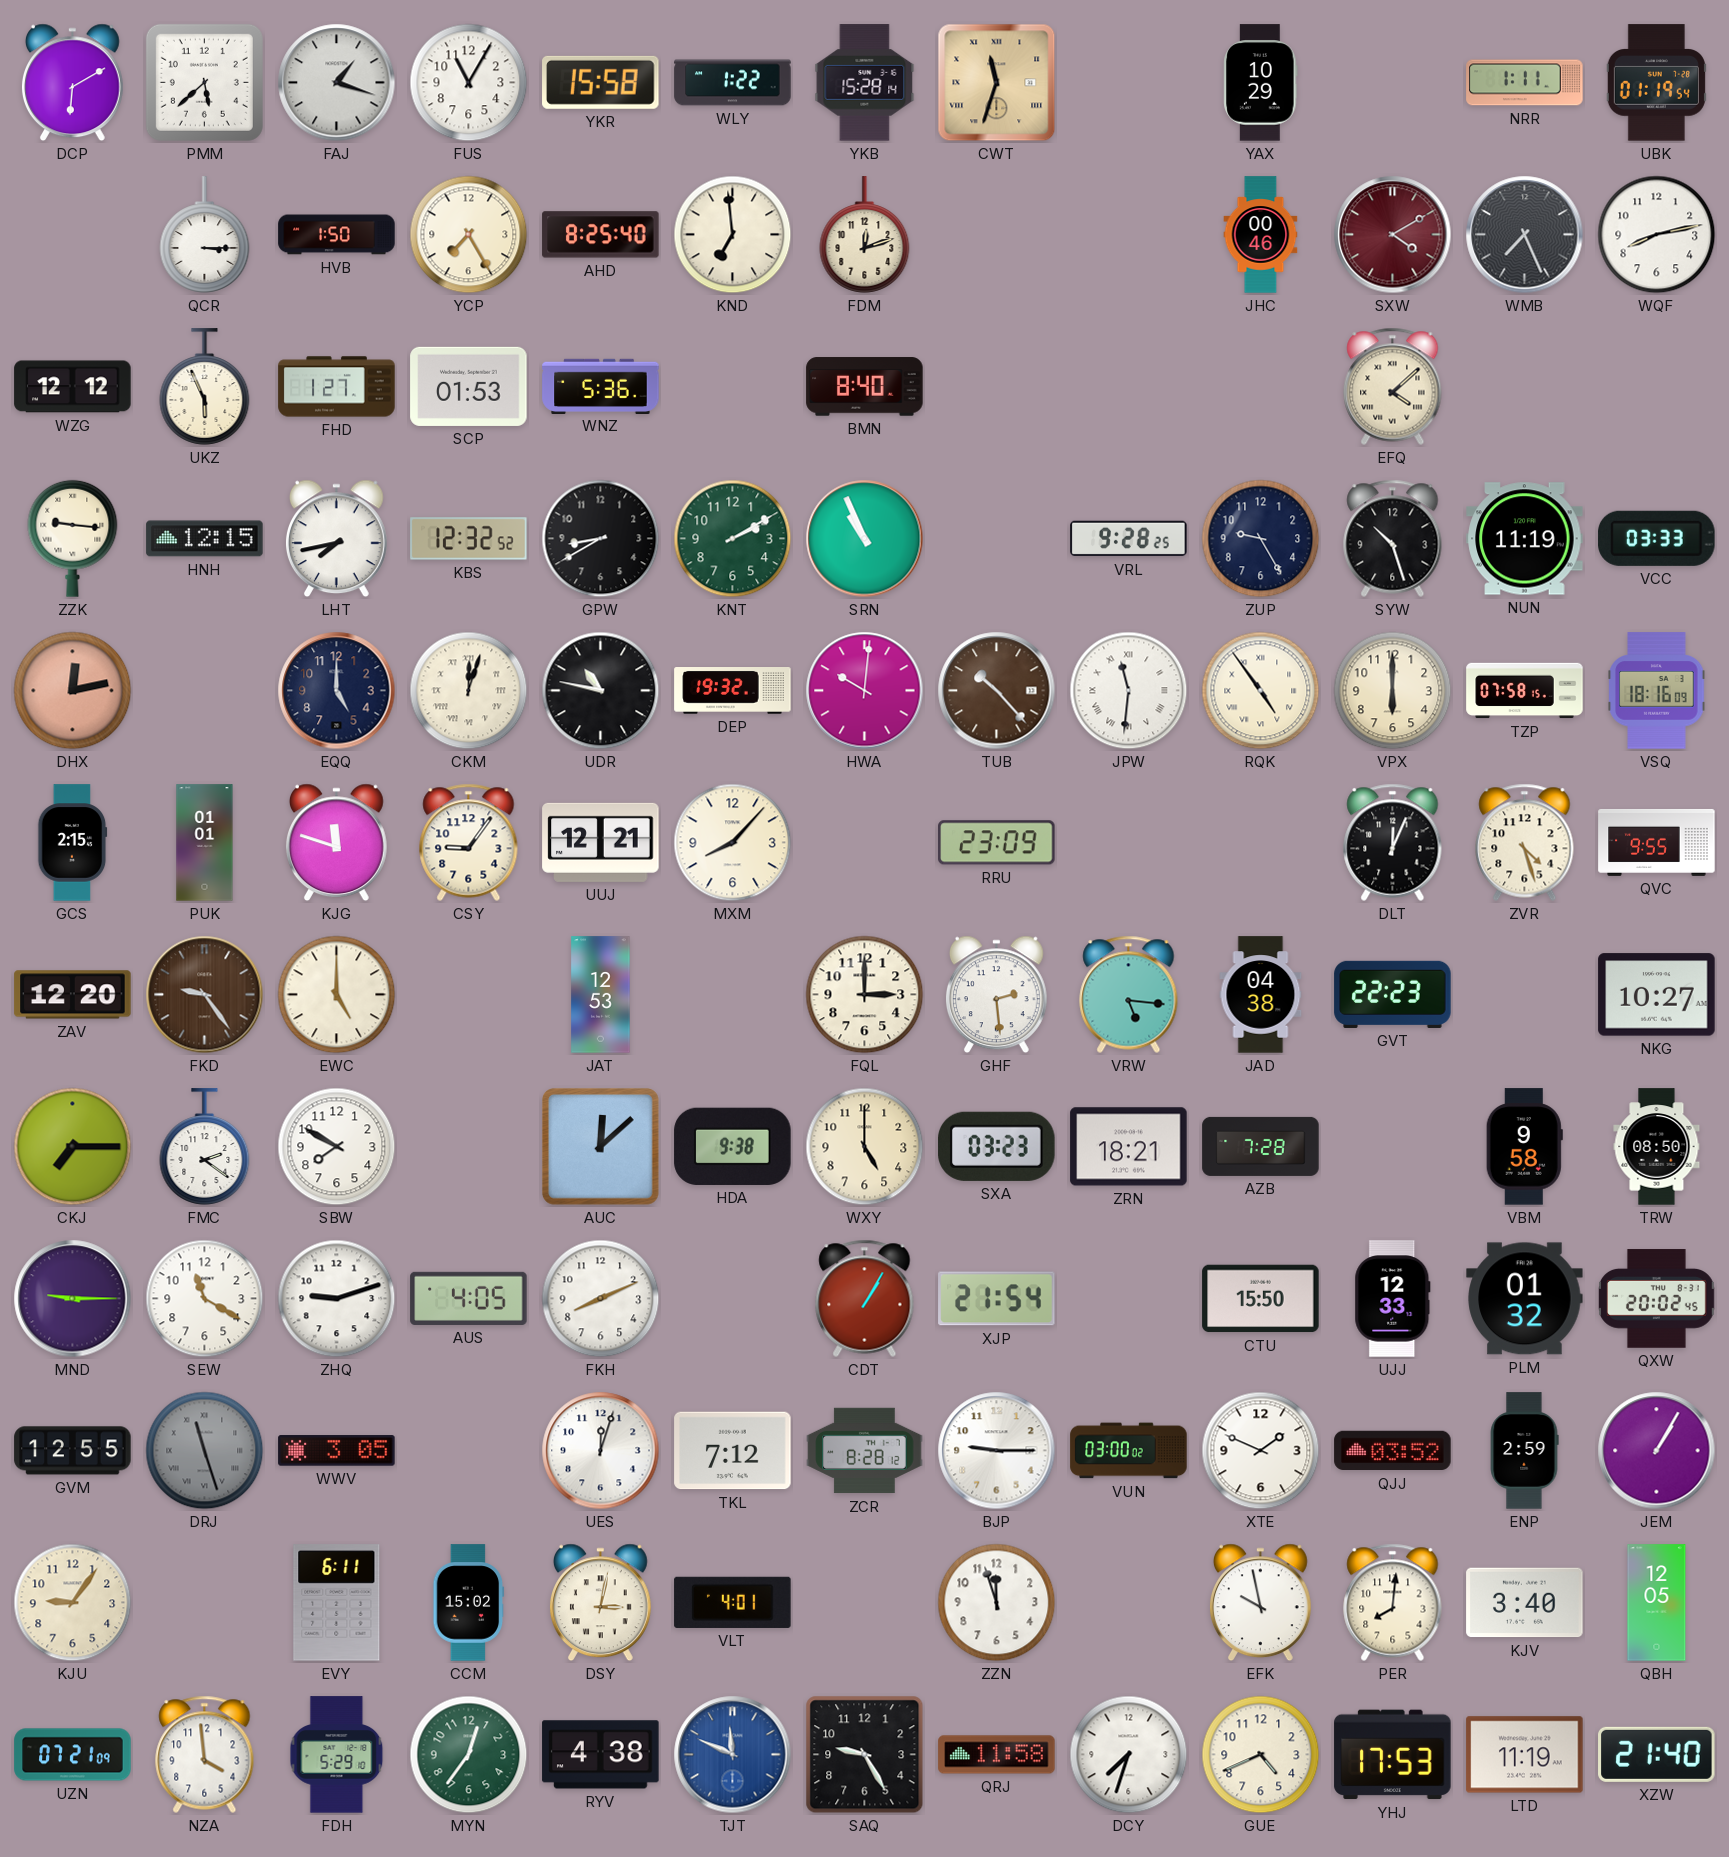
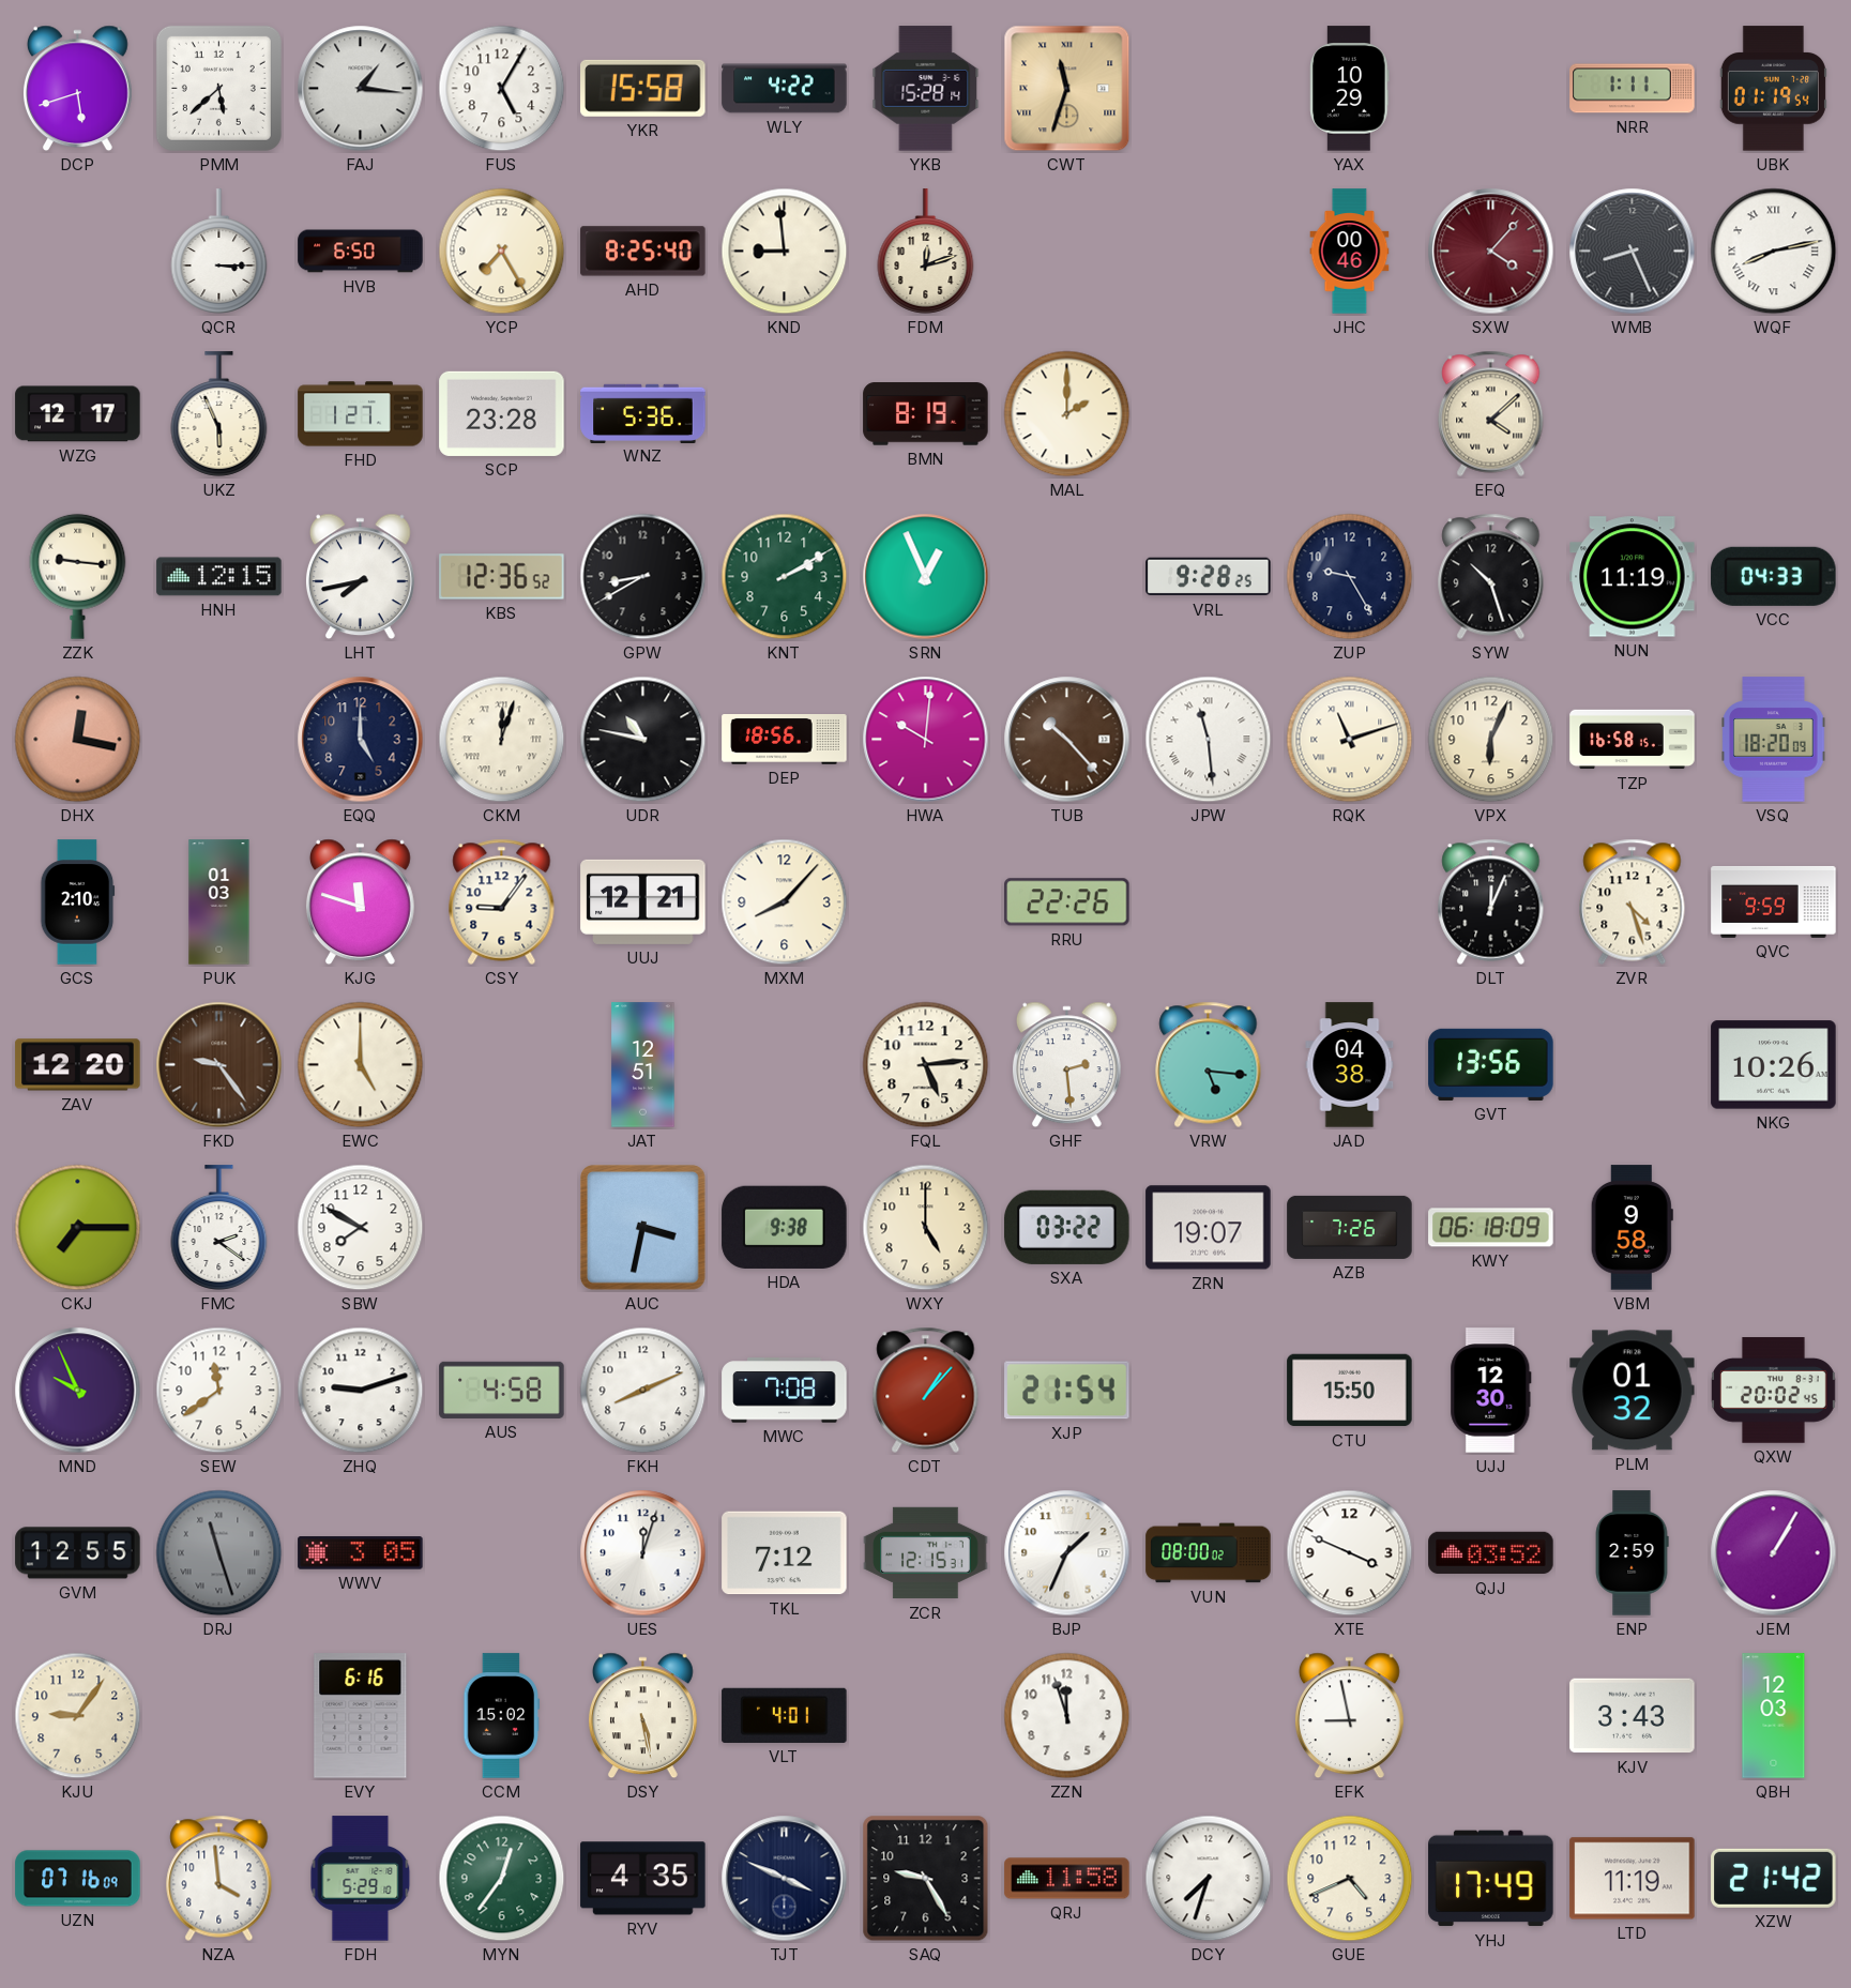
DCP: 6:10 -> 5:42 (77, 89)
FAJ: 1:18 -> 1:16 (361, 89)
FUS: 11:05 -> 5:05 (502, 89)
WLY: 1:22 -> 4:22 (785, 89)
HVB: 1:50 -> 6:50 (361, 252)
KND: 6:59 -> 8:59 (785, 252)
SXW: 4:10 -> 4:07 (1491, 252)
WMB: 7:26 -> 8:26 (1633, 252)
WQF numerals: Arabic -> Roman (1774, 252)
WZG: 12:12 -> 12:17 (78, 414)
SCP: 01:53 -> 23:28 (502, 413)
BMN: 8:40 -> 8:19 (926, 414)
MAL: none -> 2:00 (1067, 414)
KBS: 12:32 -> 12:36 (502, 577)
SRN: 10:56 -> 12:56 (926, 577)
VCC: 03:33 -> 04:33 (1774, 576)
DHX: 12:13 -> 12:17 (78, 740)
DEP: 19:32 -> 18:56 (785, 740)
JPW: 11:31 -> 11:29 (1209, 740)
RQK: 4:54 -> 11:12 (1350, 740)
VPX: 6:00 -> 6:04 (1491, 740)
TZP: 07:58 -> 16:58 (1633, 740)
VSQ: 18:16 -> 18:20 (1774, 740)
GCS: 2:15 -> 2:10 (78, 902)
PUK: 01:01 -> 01:03 (219, 902)
RRU: 23:09 -> 22:26 (1067, 902)
QVC: 9:55 -> 9:59 (1774, 901)
JAT: 12:53 -> 12:51 (643, 1065)
FQL: 3:00 -> 5:14 (926, 1065)
GVT: 22:23 -> 13:56 (1491, 1064)
NKG: 10:27 -> 10:26 (1774, 1065)
AUC: 12:08 -> 3:32 (643, 1228)
SXA: 03:23 -> 03:22 (1067, 1227)
ZRN: 18:21 -> 19:07 (1209, 1228)
AZB: 7:28 -> 7:26 (1350, 1227)
KWY: none -> 06:18 (1491, 1228)
TRW: 08:50 -> none (1657, 1147)
MND: 9:15 -> 9:56 (78, 1391)
SEW: 11:20 -> 11:39 (219, 1391)
AUS: 4:05 -> 4:58 (502, 1390)
MWC: none -> 7:08 (785, 1391)
CDT: 1:05 -> 1:07 (926, 1390)
UJJ: 12:33 -> 12:30 (1491, 1391)
ZCR: 8:28 -> 12:15 (926, 1553)
BJP: 9:15 -> 1:34 (1067, 1553)
VUN: 03:00 -> 08:00 (1209, 1553)
XTE: 1:49 -> 3:49 (1350, 1553)
EVY: 6:11 -> 6:16 (361, 1716)
DSY: 3:02 -> 5:28 (642, 1716)
EFK: 9:58 -> 8:58 (1349, 1716)
PER: 8:01 -> none (1393, 1602)
KJV: 3:40 -> 3:43 (1633, 1716)
QBH: 12:05 -> 12:03 (1774, 1716)
UZN: 07:21 -> 07:16 (78, 1879)
RYV: 4:38 -> 4:35 (643, 1879)
TJT: 11:49 -> 3:49 (785, 1879)
TJT dial: blue -> navy (785, 1879)
YHJ: 17:53 -> 17:49 (1491, 1879)
XZW: 21:40 -> 21:42 (1774, 1878)
